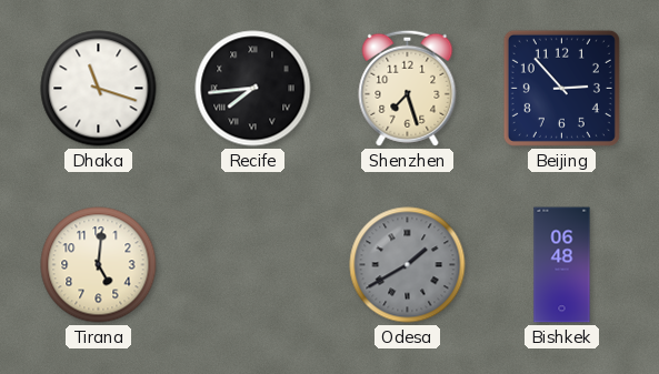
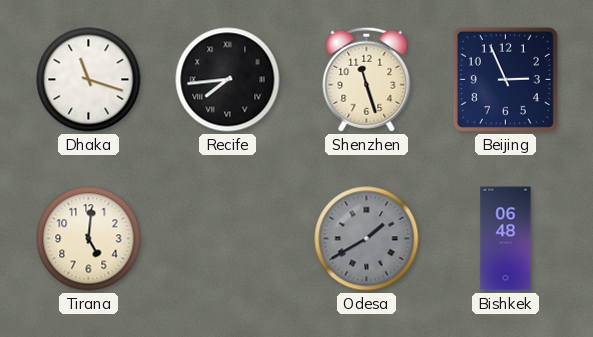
Shenzhen: 7:27 -> 11:27 (367, 79)
Beijing: 2:53 -> 2:56 (505, 79)
